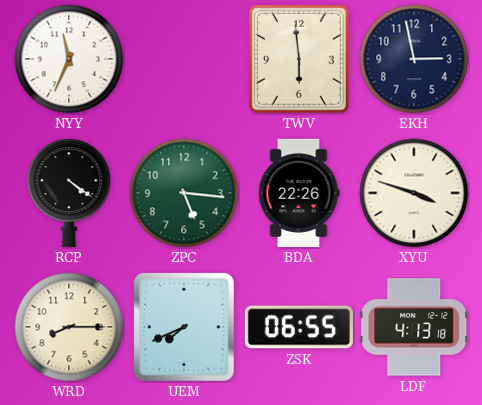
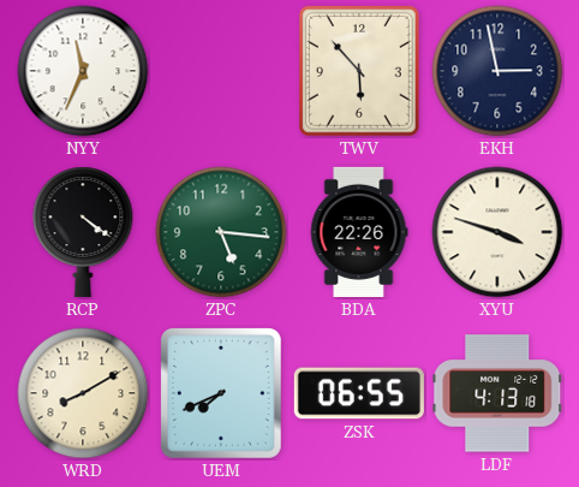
TWV: 5:59 -> 5:53 (359, 71)
WRD: 8:15 -> 8:10 (83, 393)
